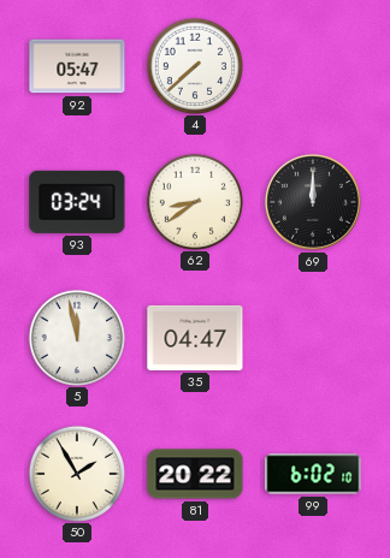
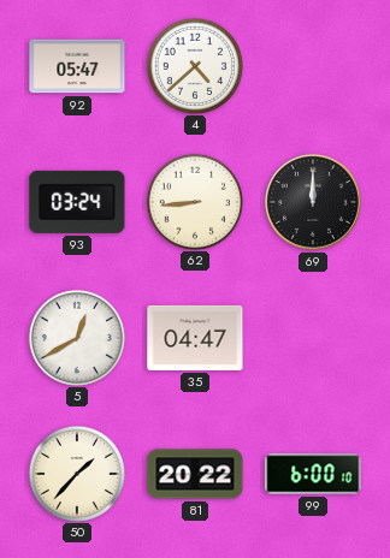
4: 7:38 -> 4:38 (194, 65)
62: 8:39 -> 8:44 (194, 201)
5: 11:58 -> 12:40 (76, 337)
50: 1:55 -> 1:37 (76, 473)
99: 6:02 -> 6:00 (313, 474)
